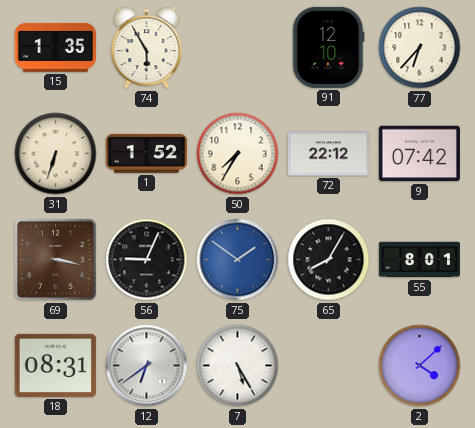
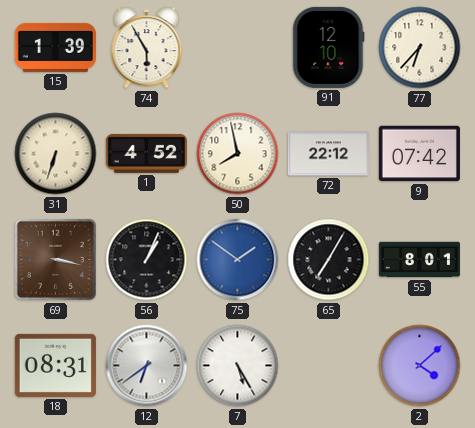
15: 1:35 -> 1:39 (55, 47)
1: 1:52 -> 4:52 (146, 153)
50: 7:35 -> 7:58 (238, 154)
56: 9:04 -> 1:04 (147, 260)
65: 8:05 -> 7:05 (329, 260)
